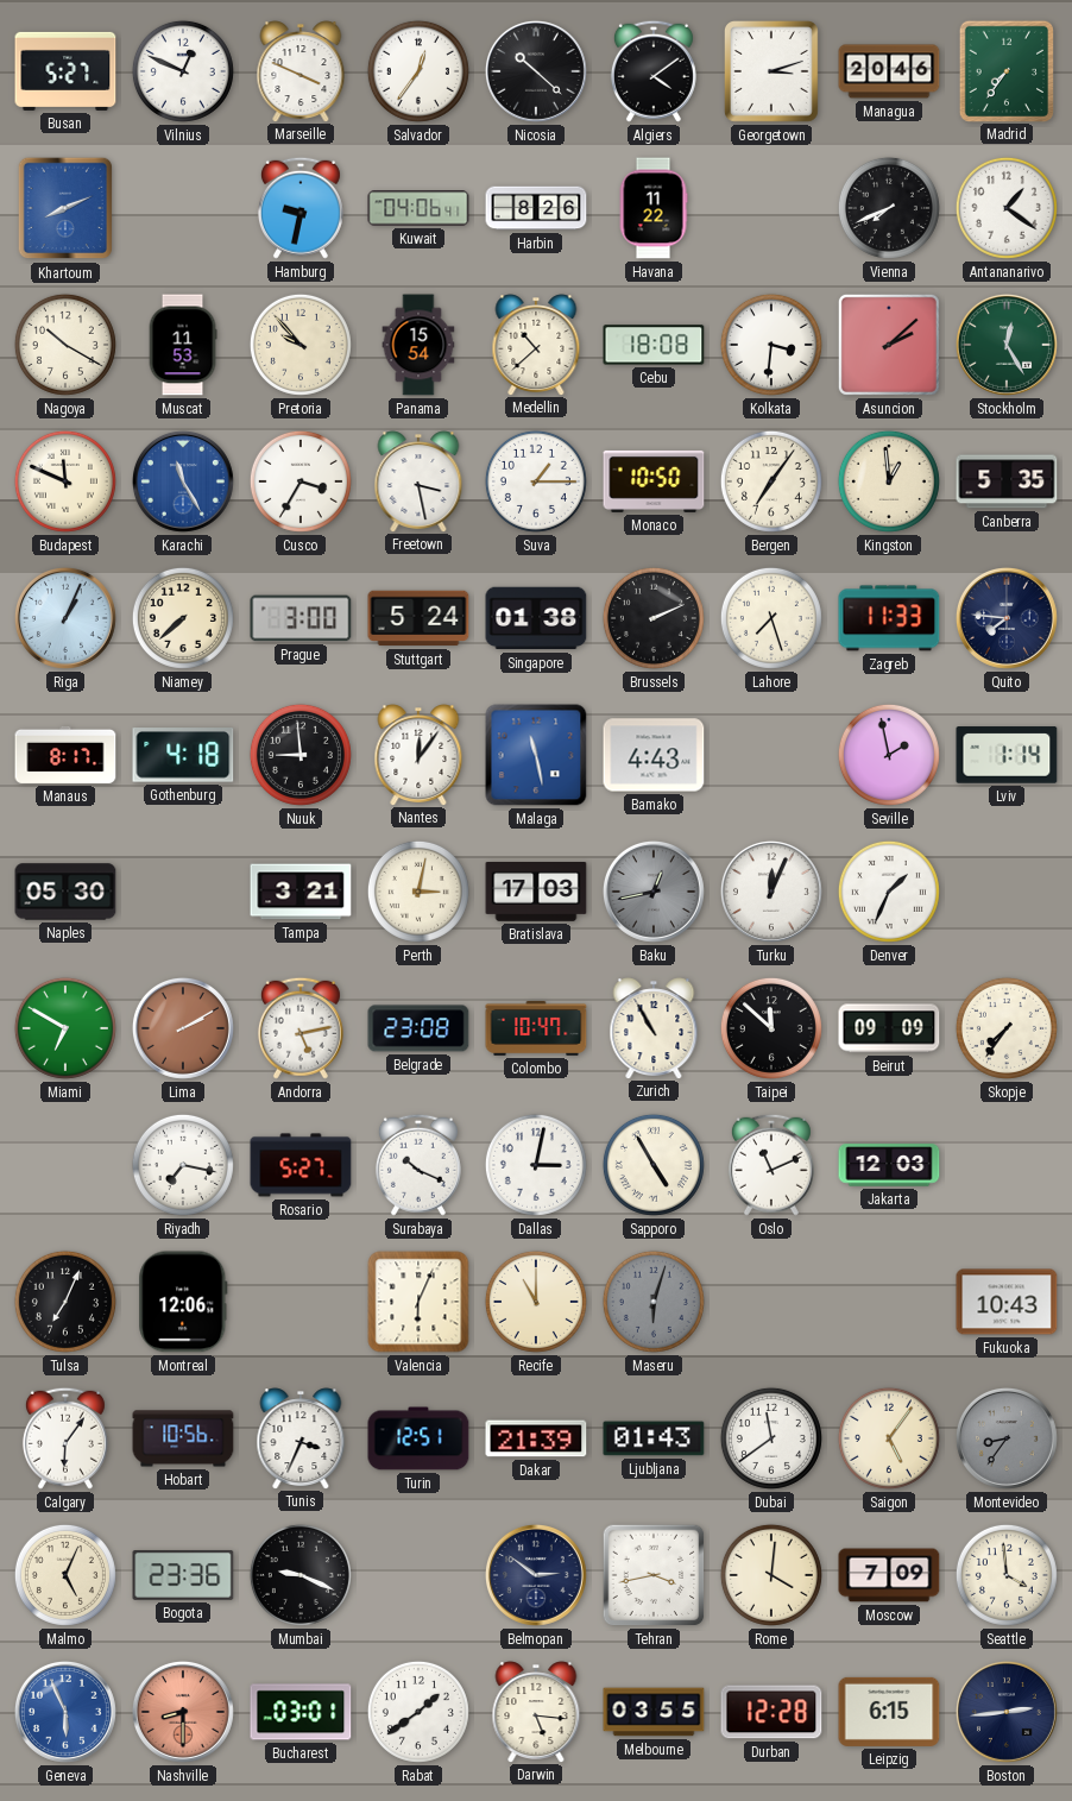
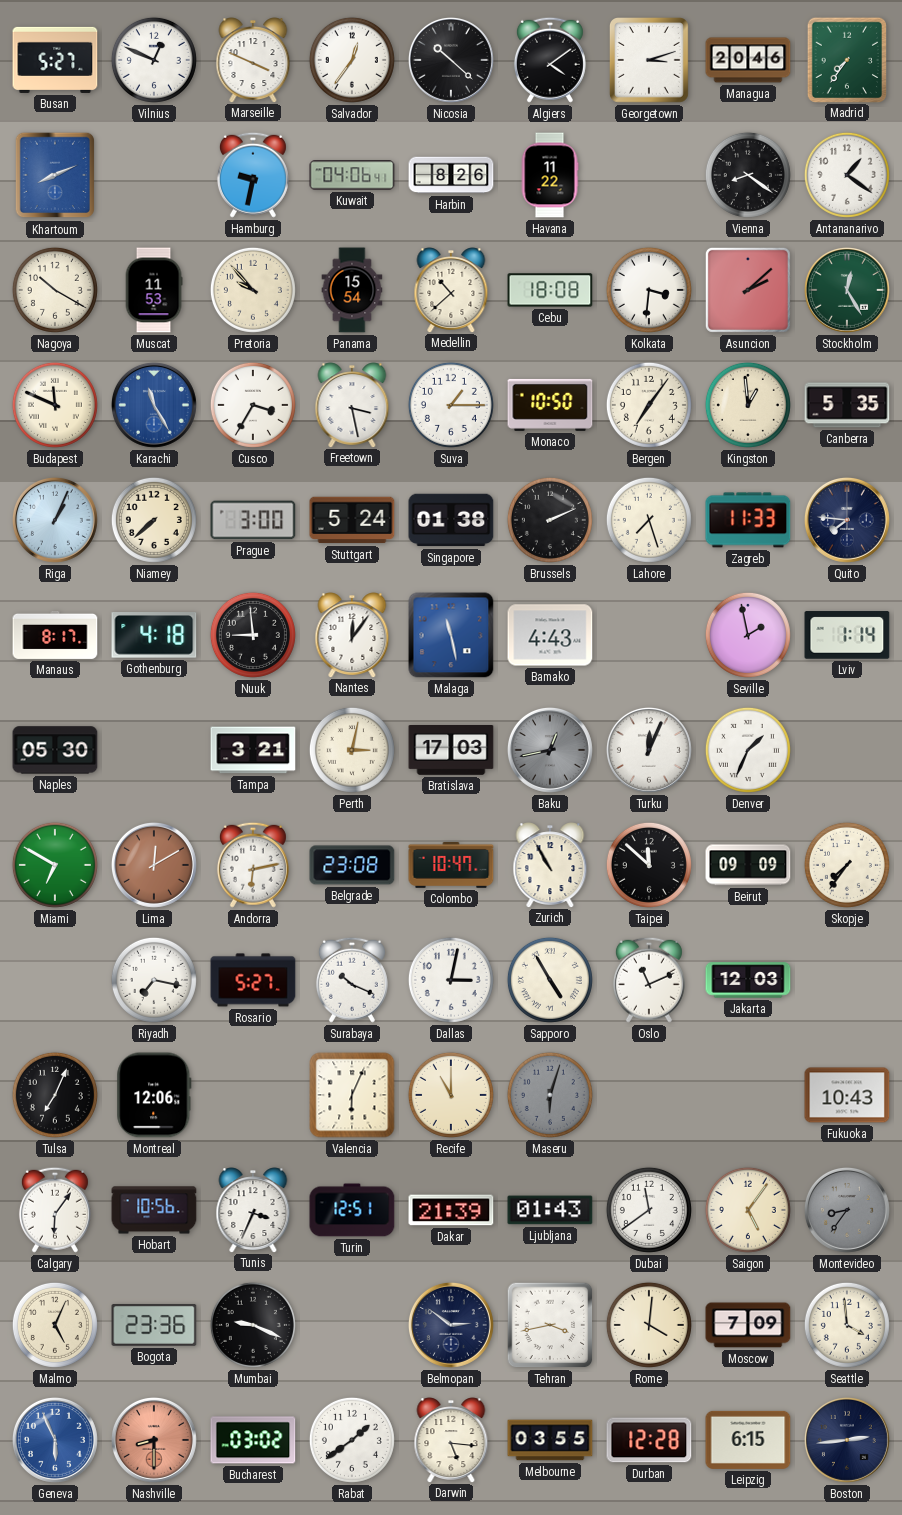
Vienna: 7:41 -> 8:21 (748, 175)
Lima: 2:10 -> 12:10 (154, 865)
Andorra: 5:13 -> 6:13 (253, 865)
Bucharest: 03:01 -> 03:02 (253, 1440)
